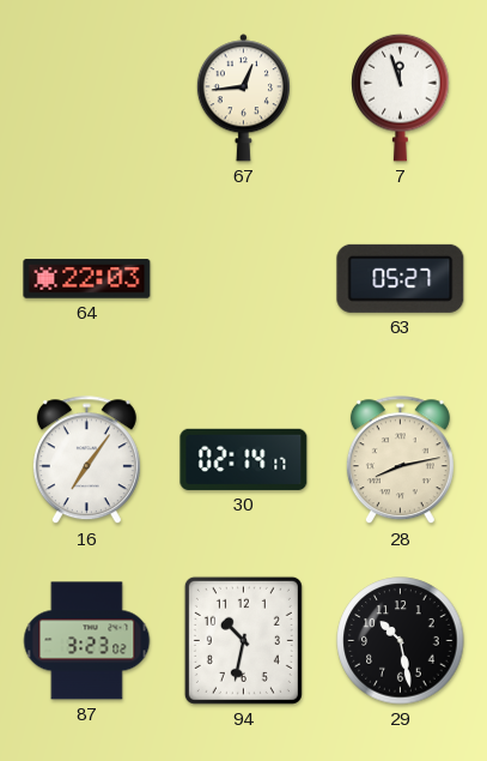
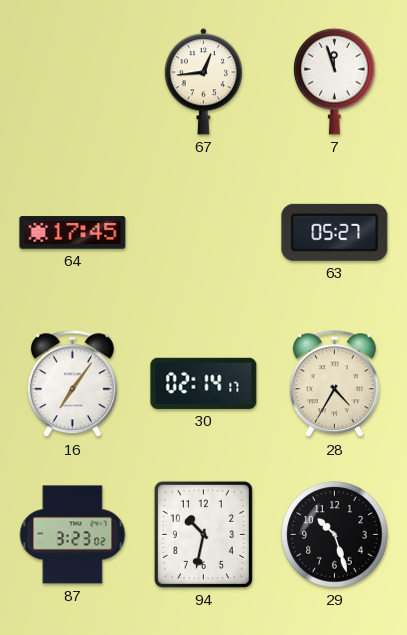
64: 22:03 -> 17:45 (73, 233)
28: 8:13 -> 4:35 (334, 384)
29: 10:28 -> 10:27 (335, 535)
